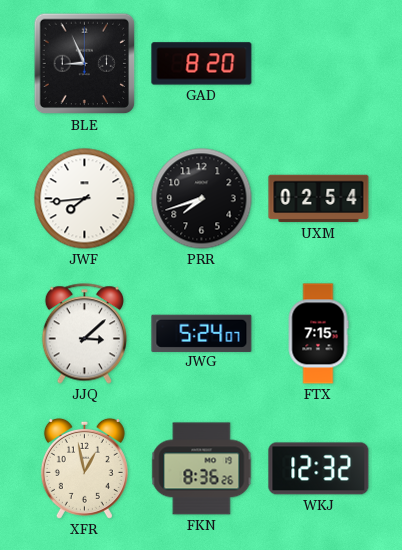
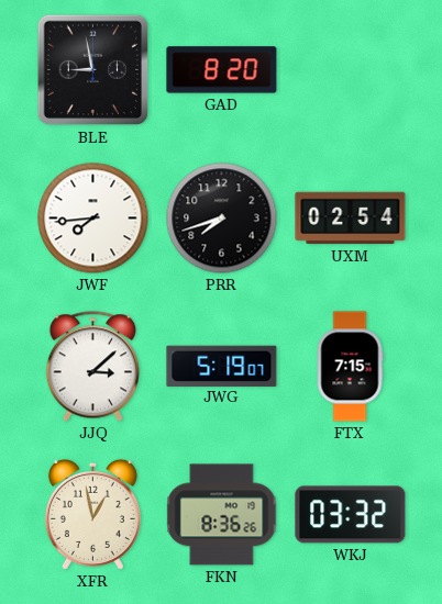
BLE: 8:56 -> 8:58 (93, 70)
JWG: 5:24 -> 5:19 (222, 366)
WKJ: 12:32 -> 03:32 (351, 515)
